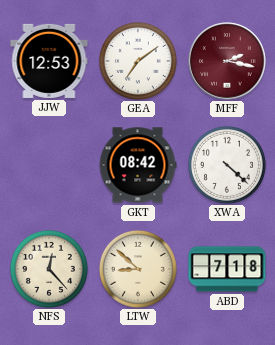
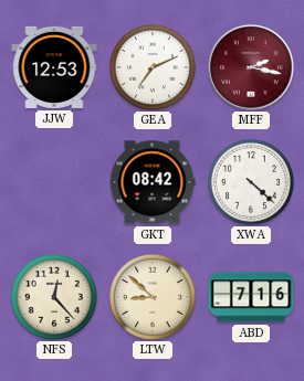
GEA: 7:09 -> 7:11 (153, 67)
ABD: 7:18 -> 7:16 (251, 297)
